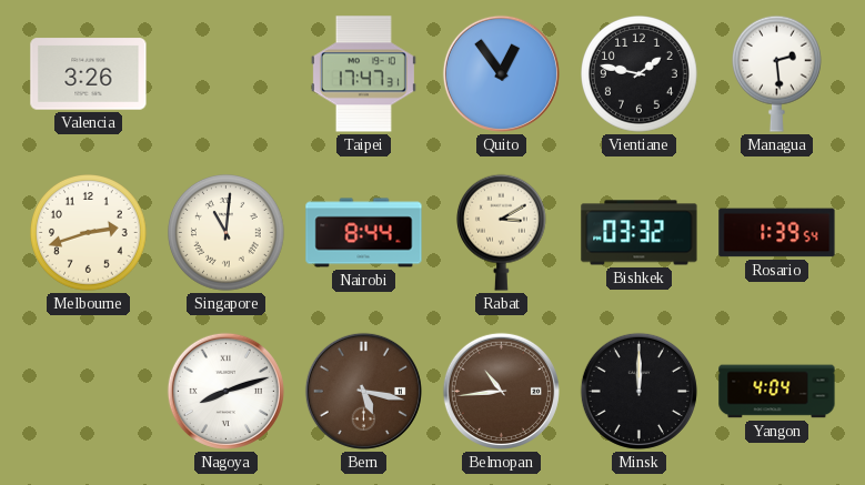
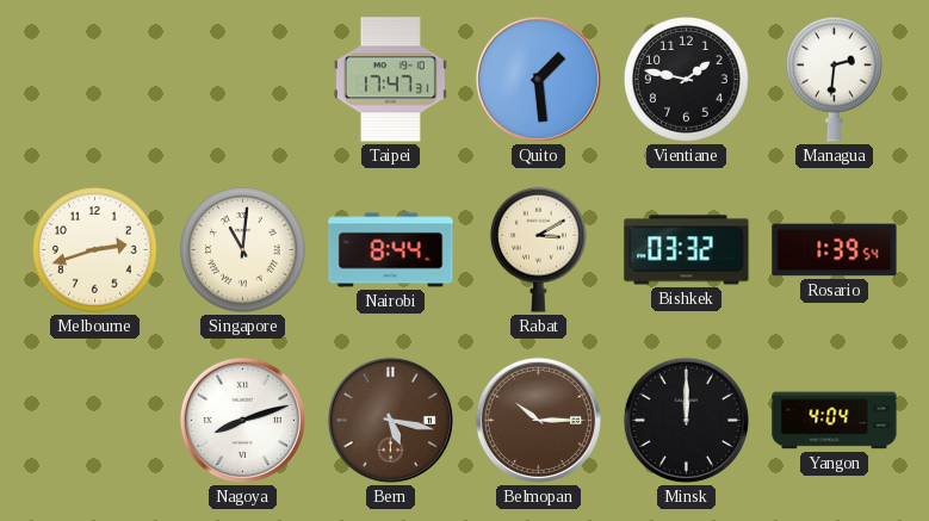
Valencia: 3:26 -> none (89, 74)
Quito: 12:54 -> 1:29 (538, 79)
Managua: 2:29 -> 2:31 (834, 79)
Belmopan: 10:44 -> 10:15 (538, 420)
